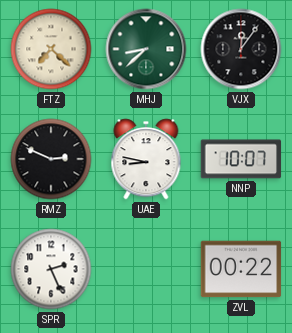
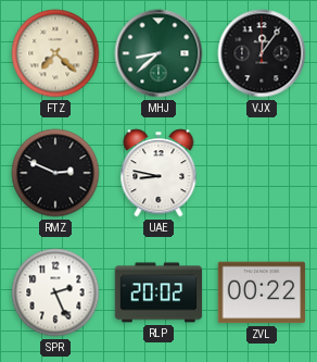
NNP: 10:07 -> none (241, 159)
RLP: none -> 20:02 (158, 292)
